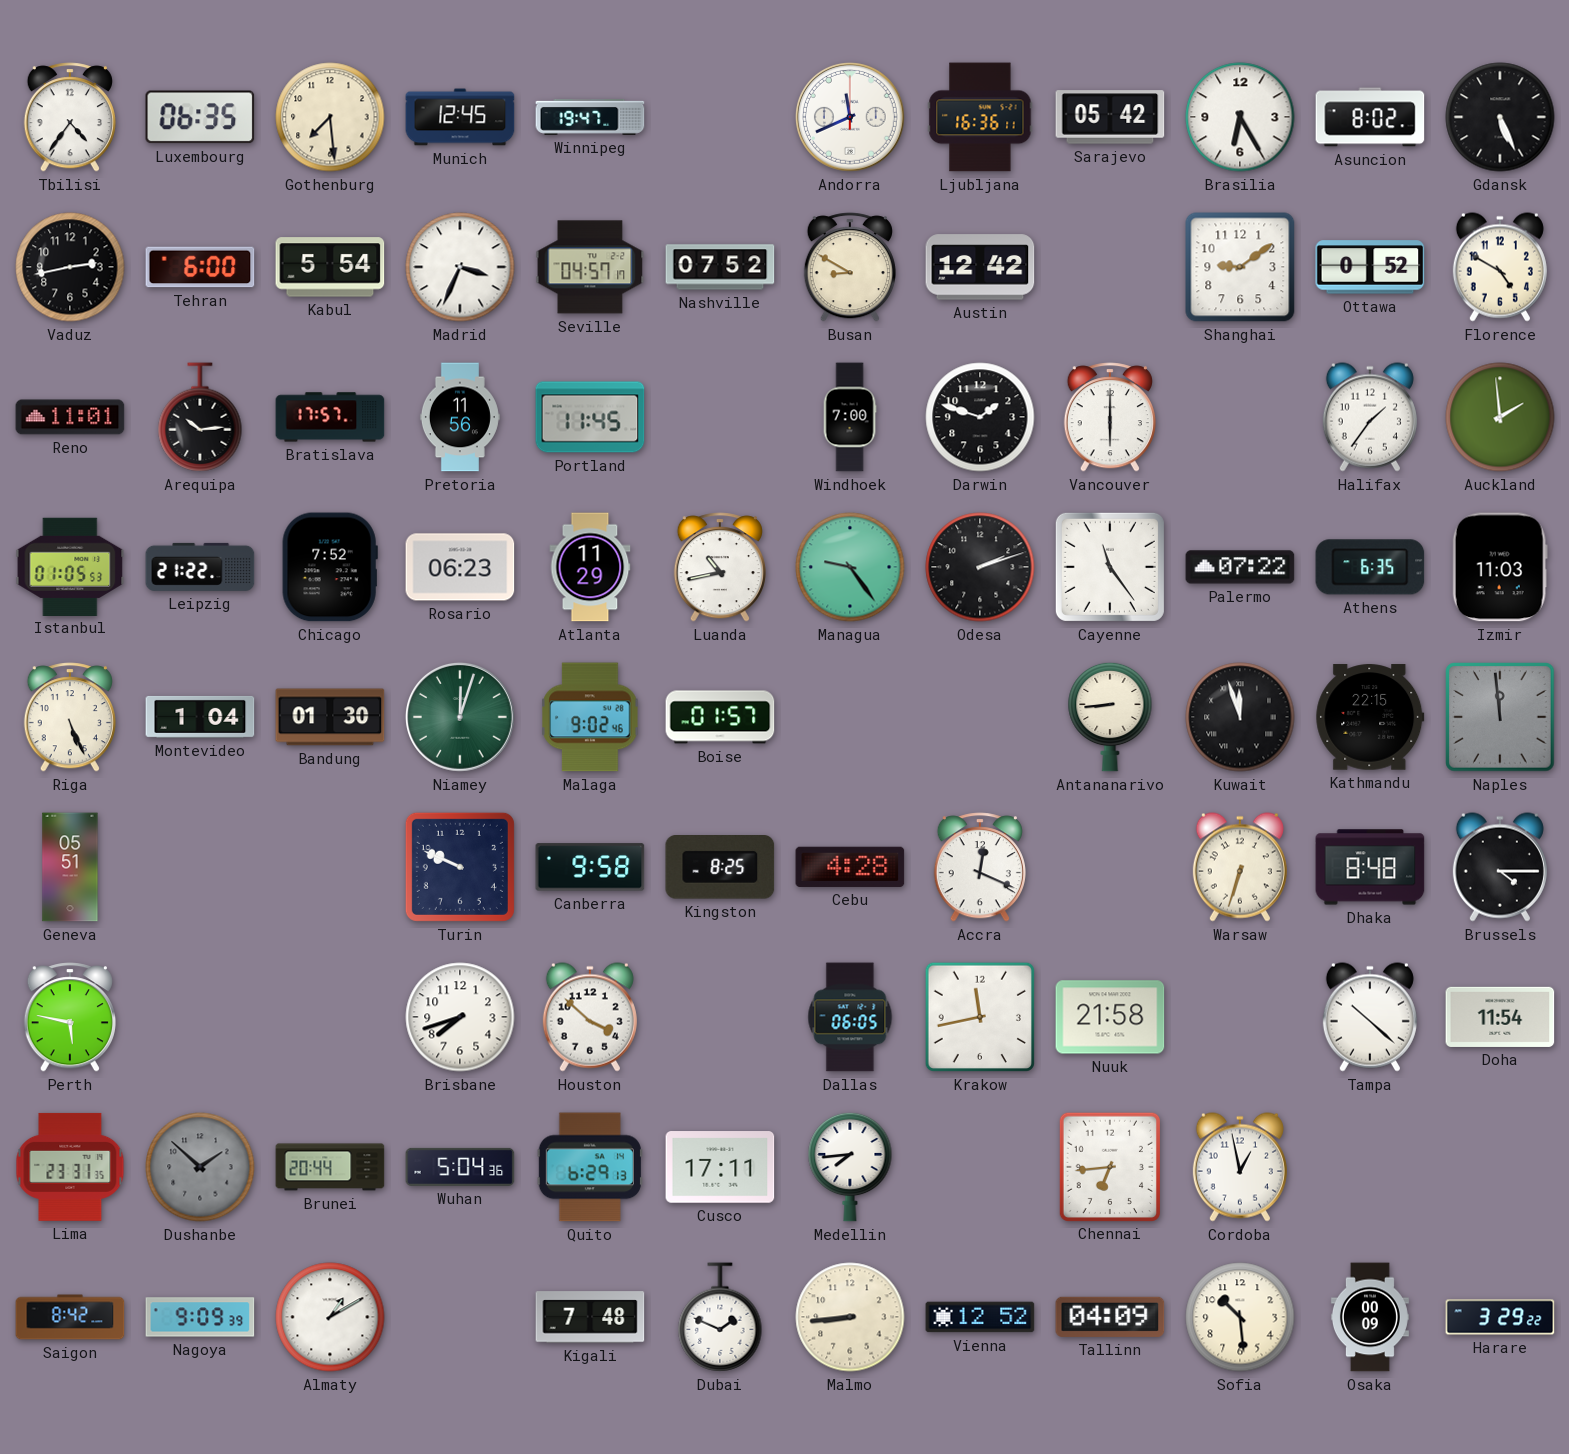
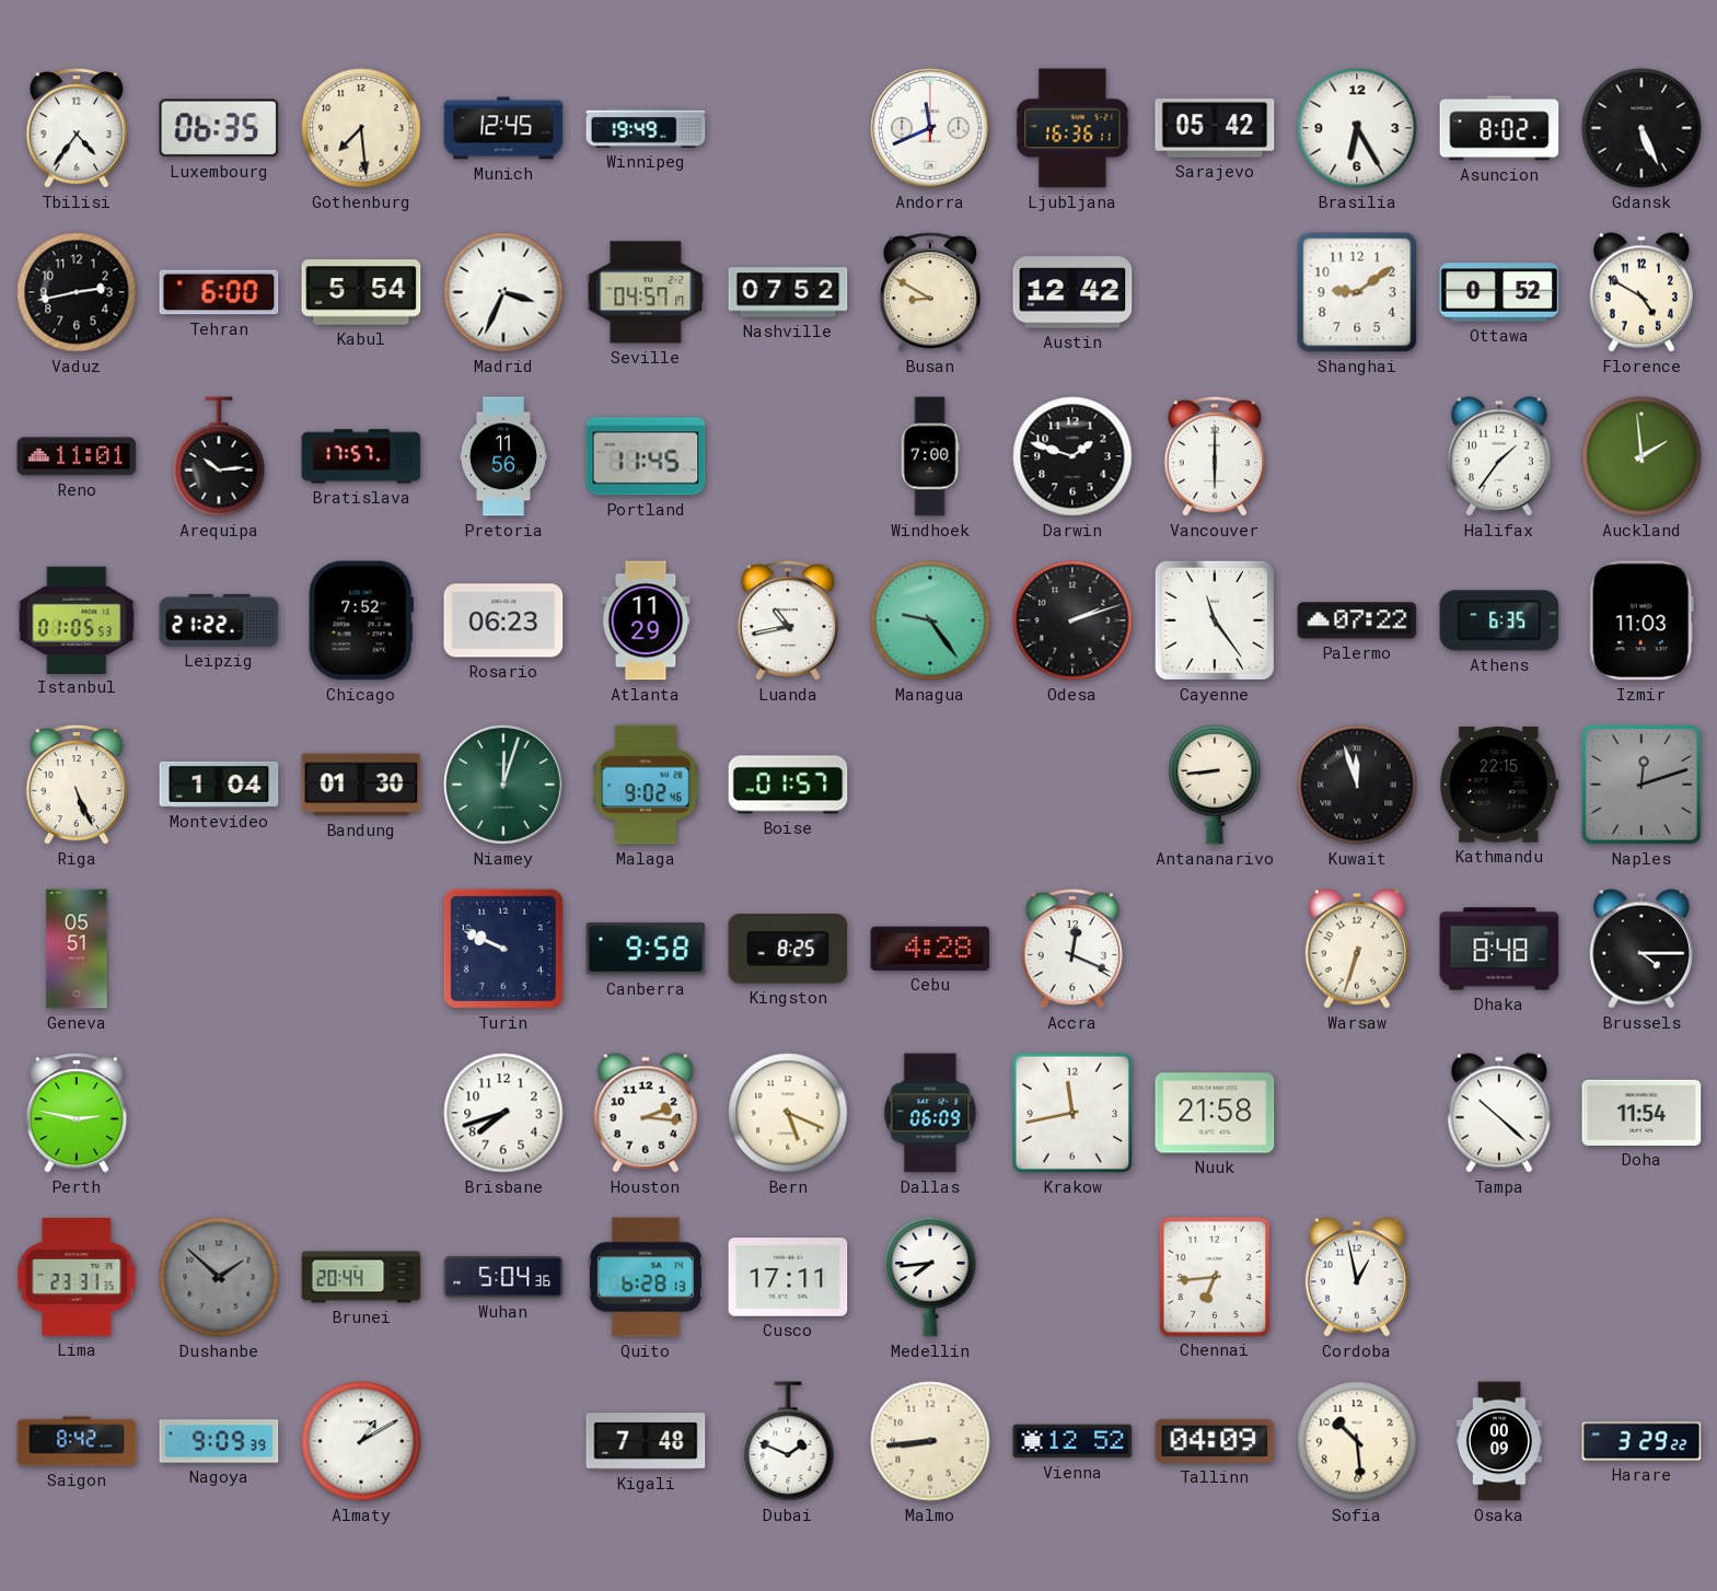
Winnipeg: 19:47 -> 19:49 (646, 129)
Naples: 11:59 -> 12:12 (1641, 785)
Perth: 5:47 -> 2:47 (77, 1113)
Houston: 3:52 -> 2:16 (646, 1113)
Bern: none -> 5:19 (788, 1113)
Dallas: 06:05 -> 06:09 (930, 1113)
Quito: 6:29 -> 6:28 (646, 1277)
